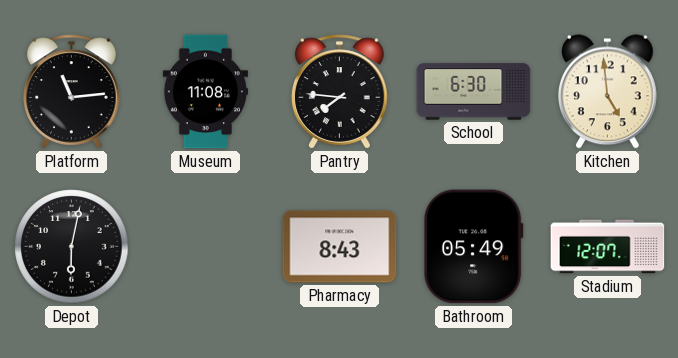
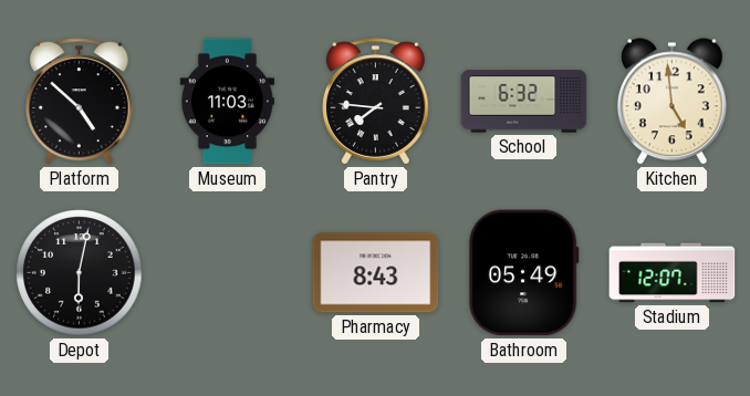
Platform: 11:14 -> 4:52 (80, 102)
Museum: 11:08 -> 11:03 (227, 102)
School: 6:30 -> 6:32 (524, 102)
